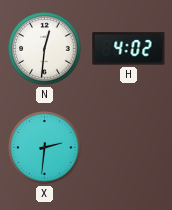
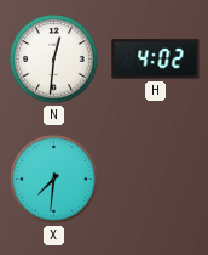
X: 2:31 -> 7:31 (54, 180)
